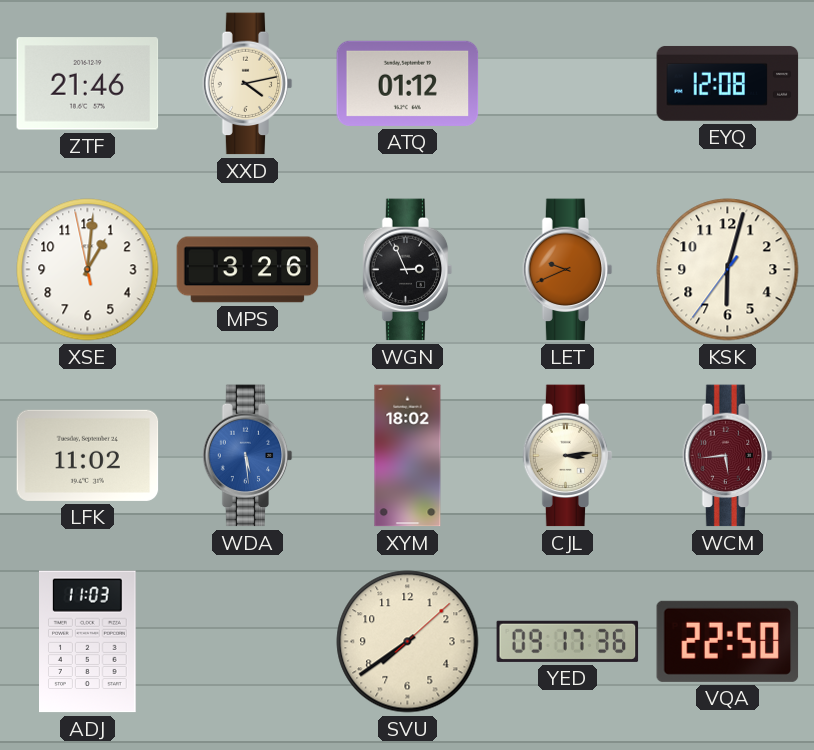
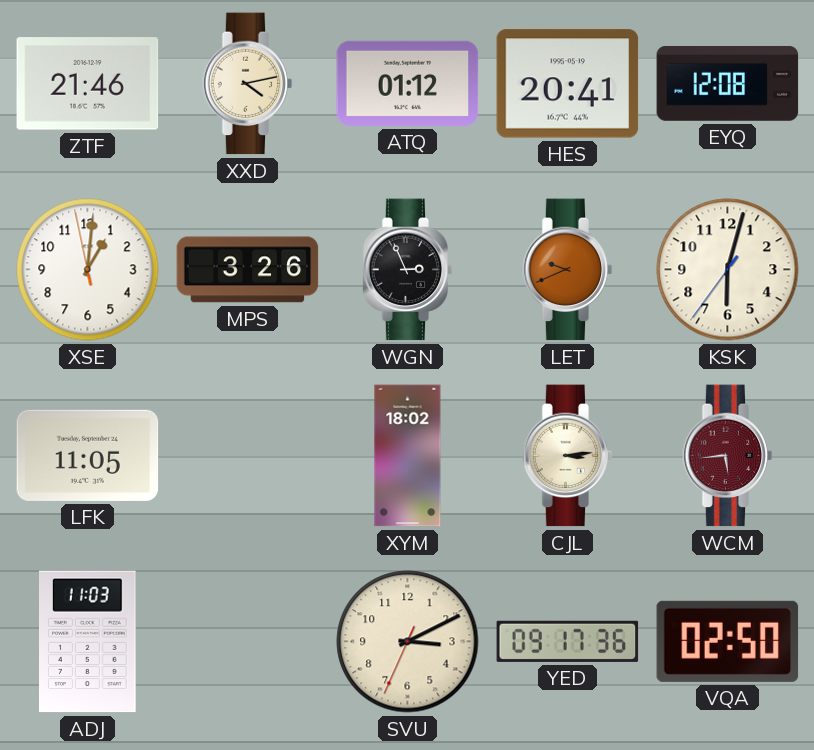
HES: none -> 20:41 (568, 84)
LFK: 11:02 -> 11:05 (88, 455)
WDA: 5:29 -> none (248, 456)
SVU: 7:39 -> 3:10 (408, 642)
VQA: 22:50 -> 02:50 (728, 641)
